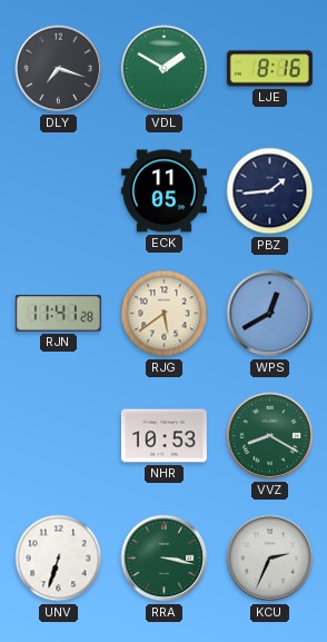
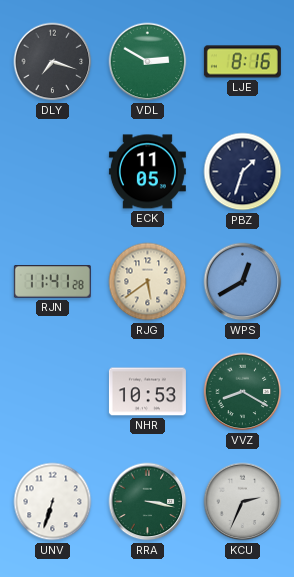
VDL: 1:50 -> 2:50 (148, 62)
PBZ: 1:44 -> 1:33 (243, 172)
